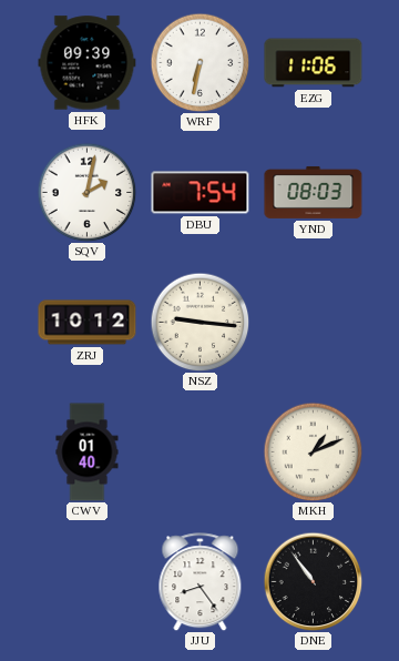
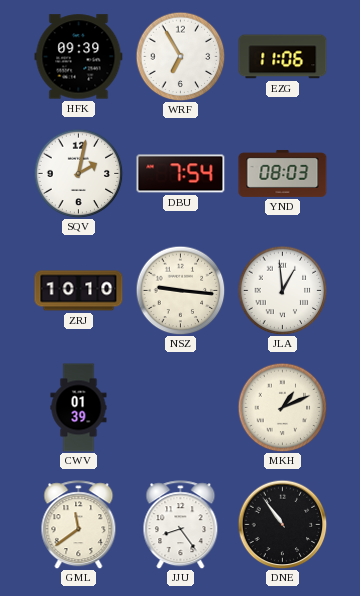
WRF: 6:32 -> 6:55 (180, 56)
ZRJ: 10:12 -> 10:10 (79, 291)
JLA: none -> 12:59 (282, 290)
CWV: 01:40 -> 01:39 (79, 408)
GML: none -> 11:39 (79, 525)
